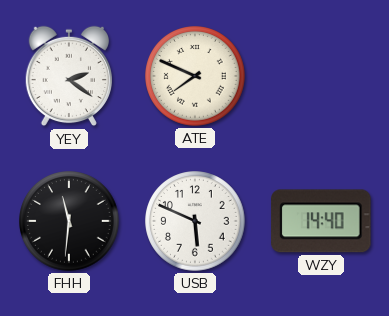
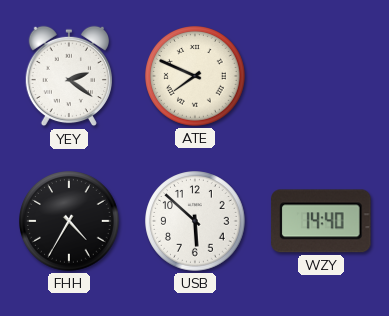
FHH: 11:31 -> 4:35 (69, 221)
USB: 5:49 -> 5:52 (195, 221)
